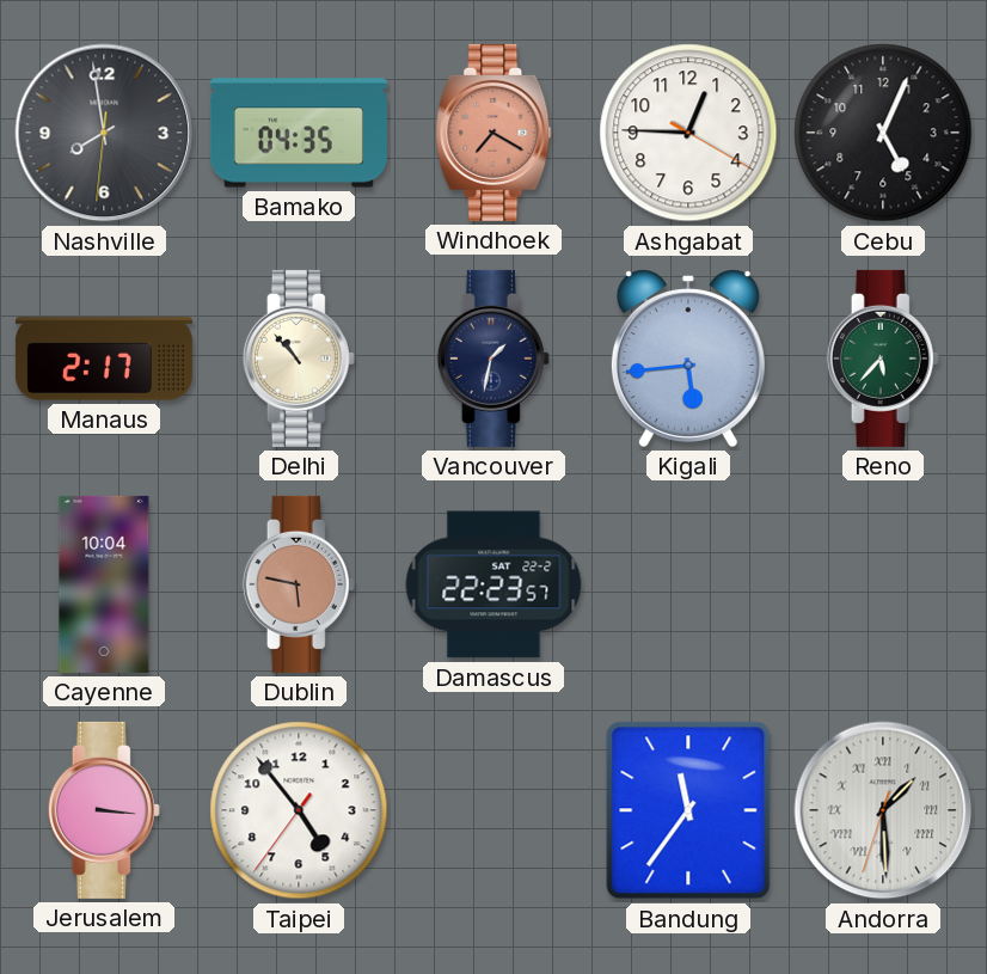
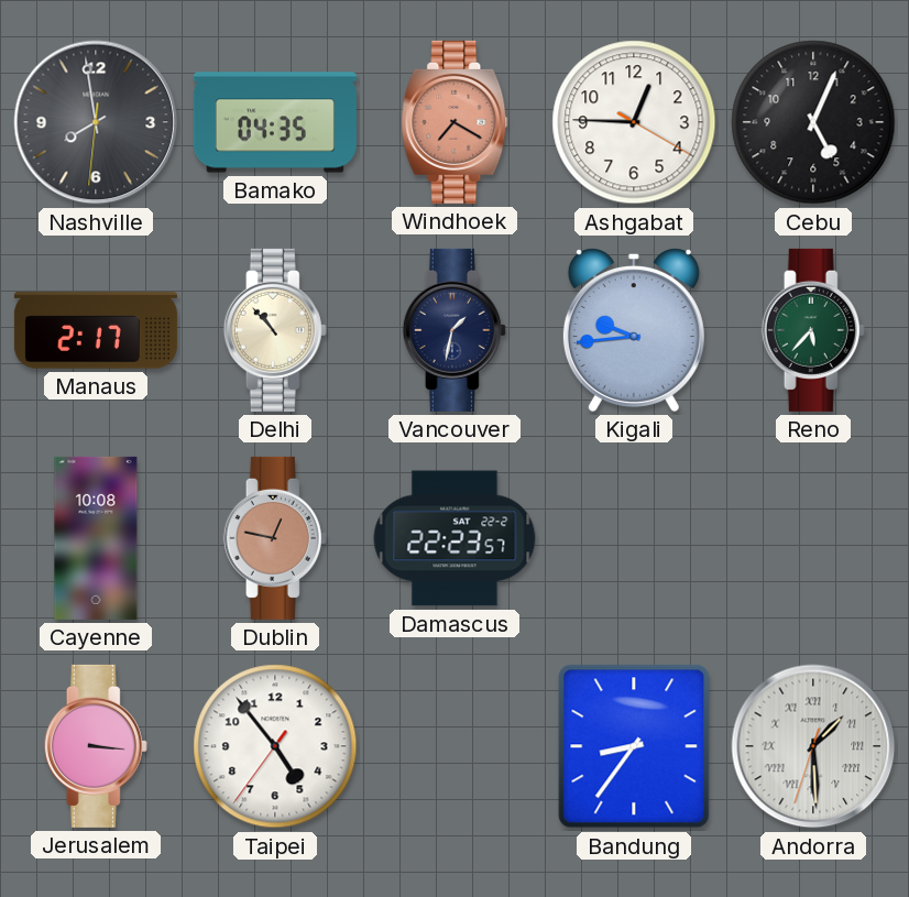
Kigali: 5:44 -> 9:44 (634, 330)
Cayenne: 10:04 -> 10:08 (96, 538)
Dublin: 5:47 -> 12:47 (275, 538)
Bandung: 11:36 -> 8:36 (634, 746)
